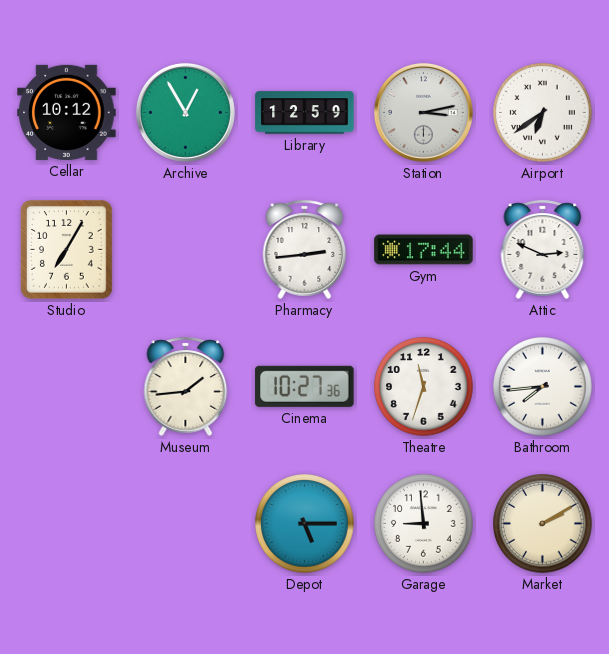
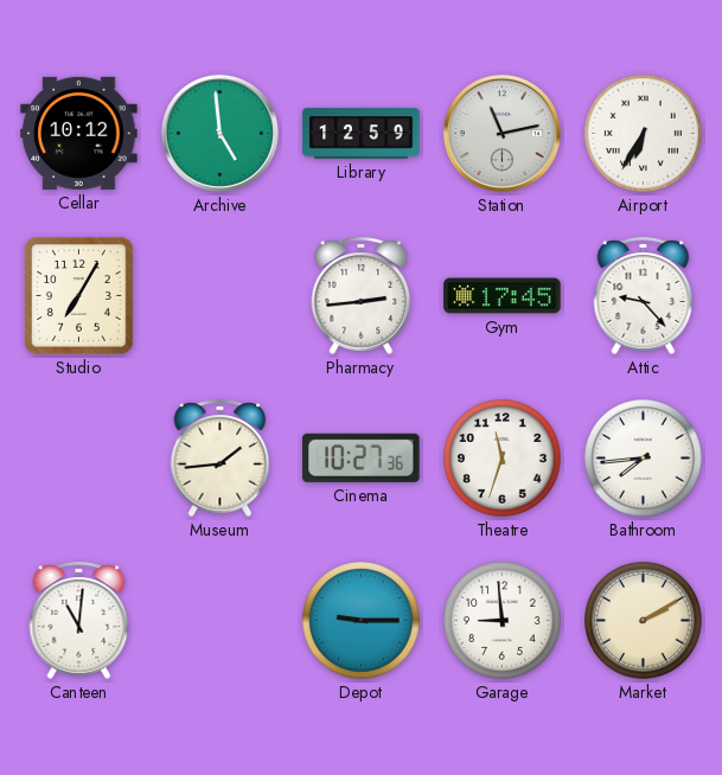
Archive: 12:55 -> 4:59 (219, 133)
Station: 3:13 -> 11:13 (501, 133)
Airport: 6:39 -> 6:35 (644, 134)
Gym: 17:44 -> 17:45 (503, 296)
Attic: 2:49 -> 9:23 (644, 295)
Canteen: none -> 11:01 (79, 620)
Depot: 5:15 -> 9:15 (362, 621)
